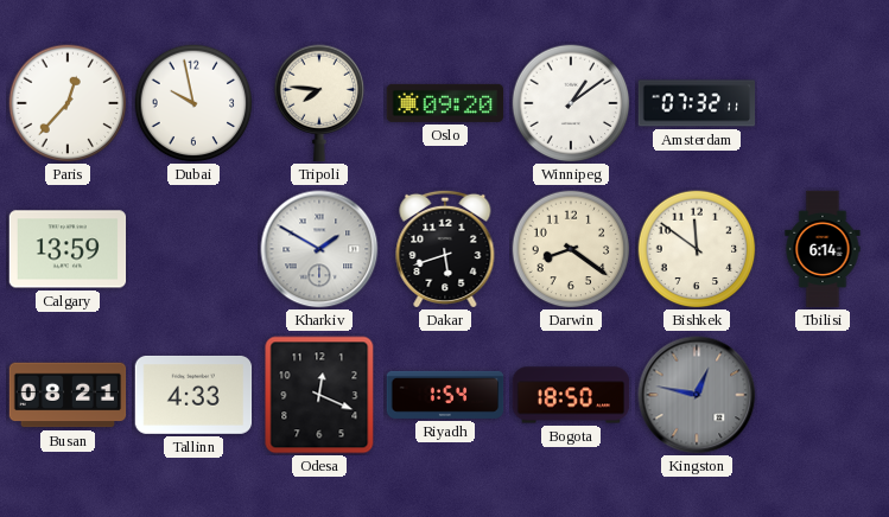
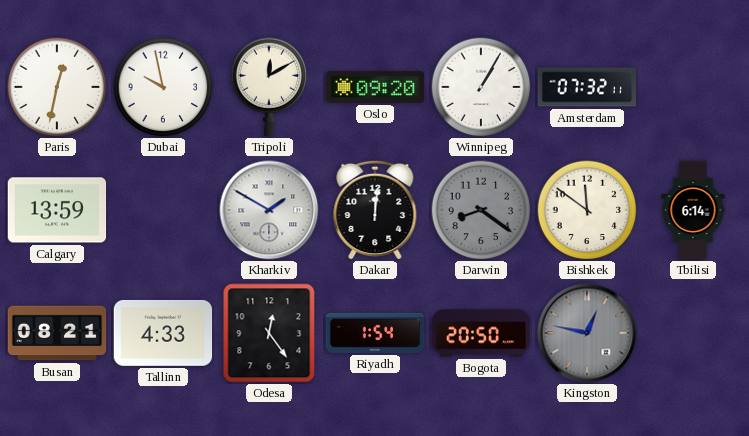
Paris: 12:37 -> 12:32 (57, 87)
Tripoli: 7:46 -> 12:10 (269, 87)
Winnipeg: 1:09 -> 1:05 (481, 87)
Dakar: 5:42 -> 12:01 (375, 209)
Darwin dial: cream -> grey (481, 210)
Odesa: 12:19 -> 12:24 (269, 333)
Bogota: 18:50 -> 20:50 (481, 333)
